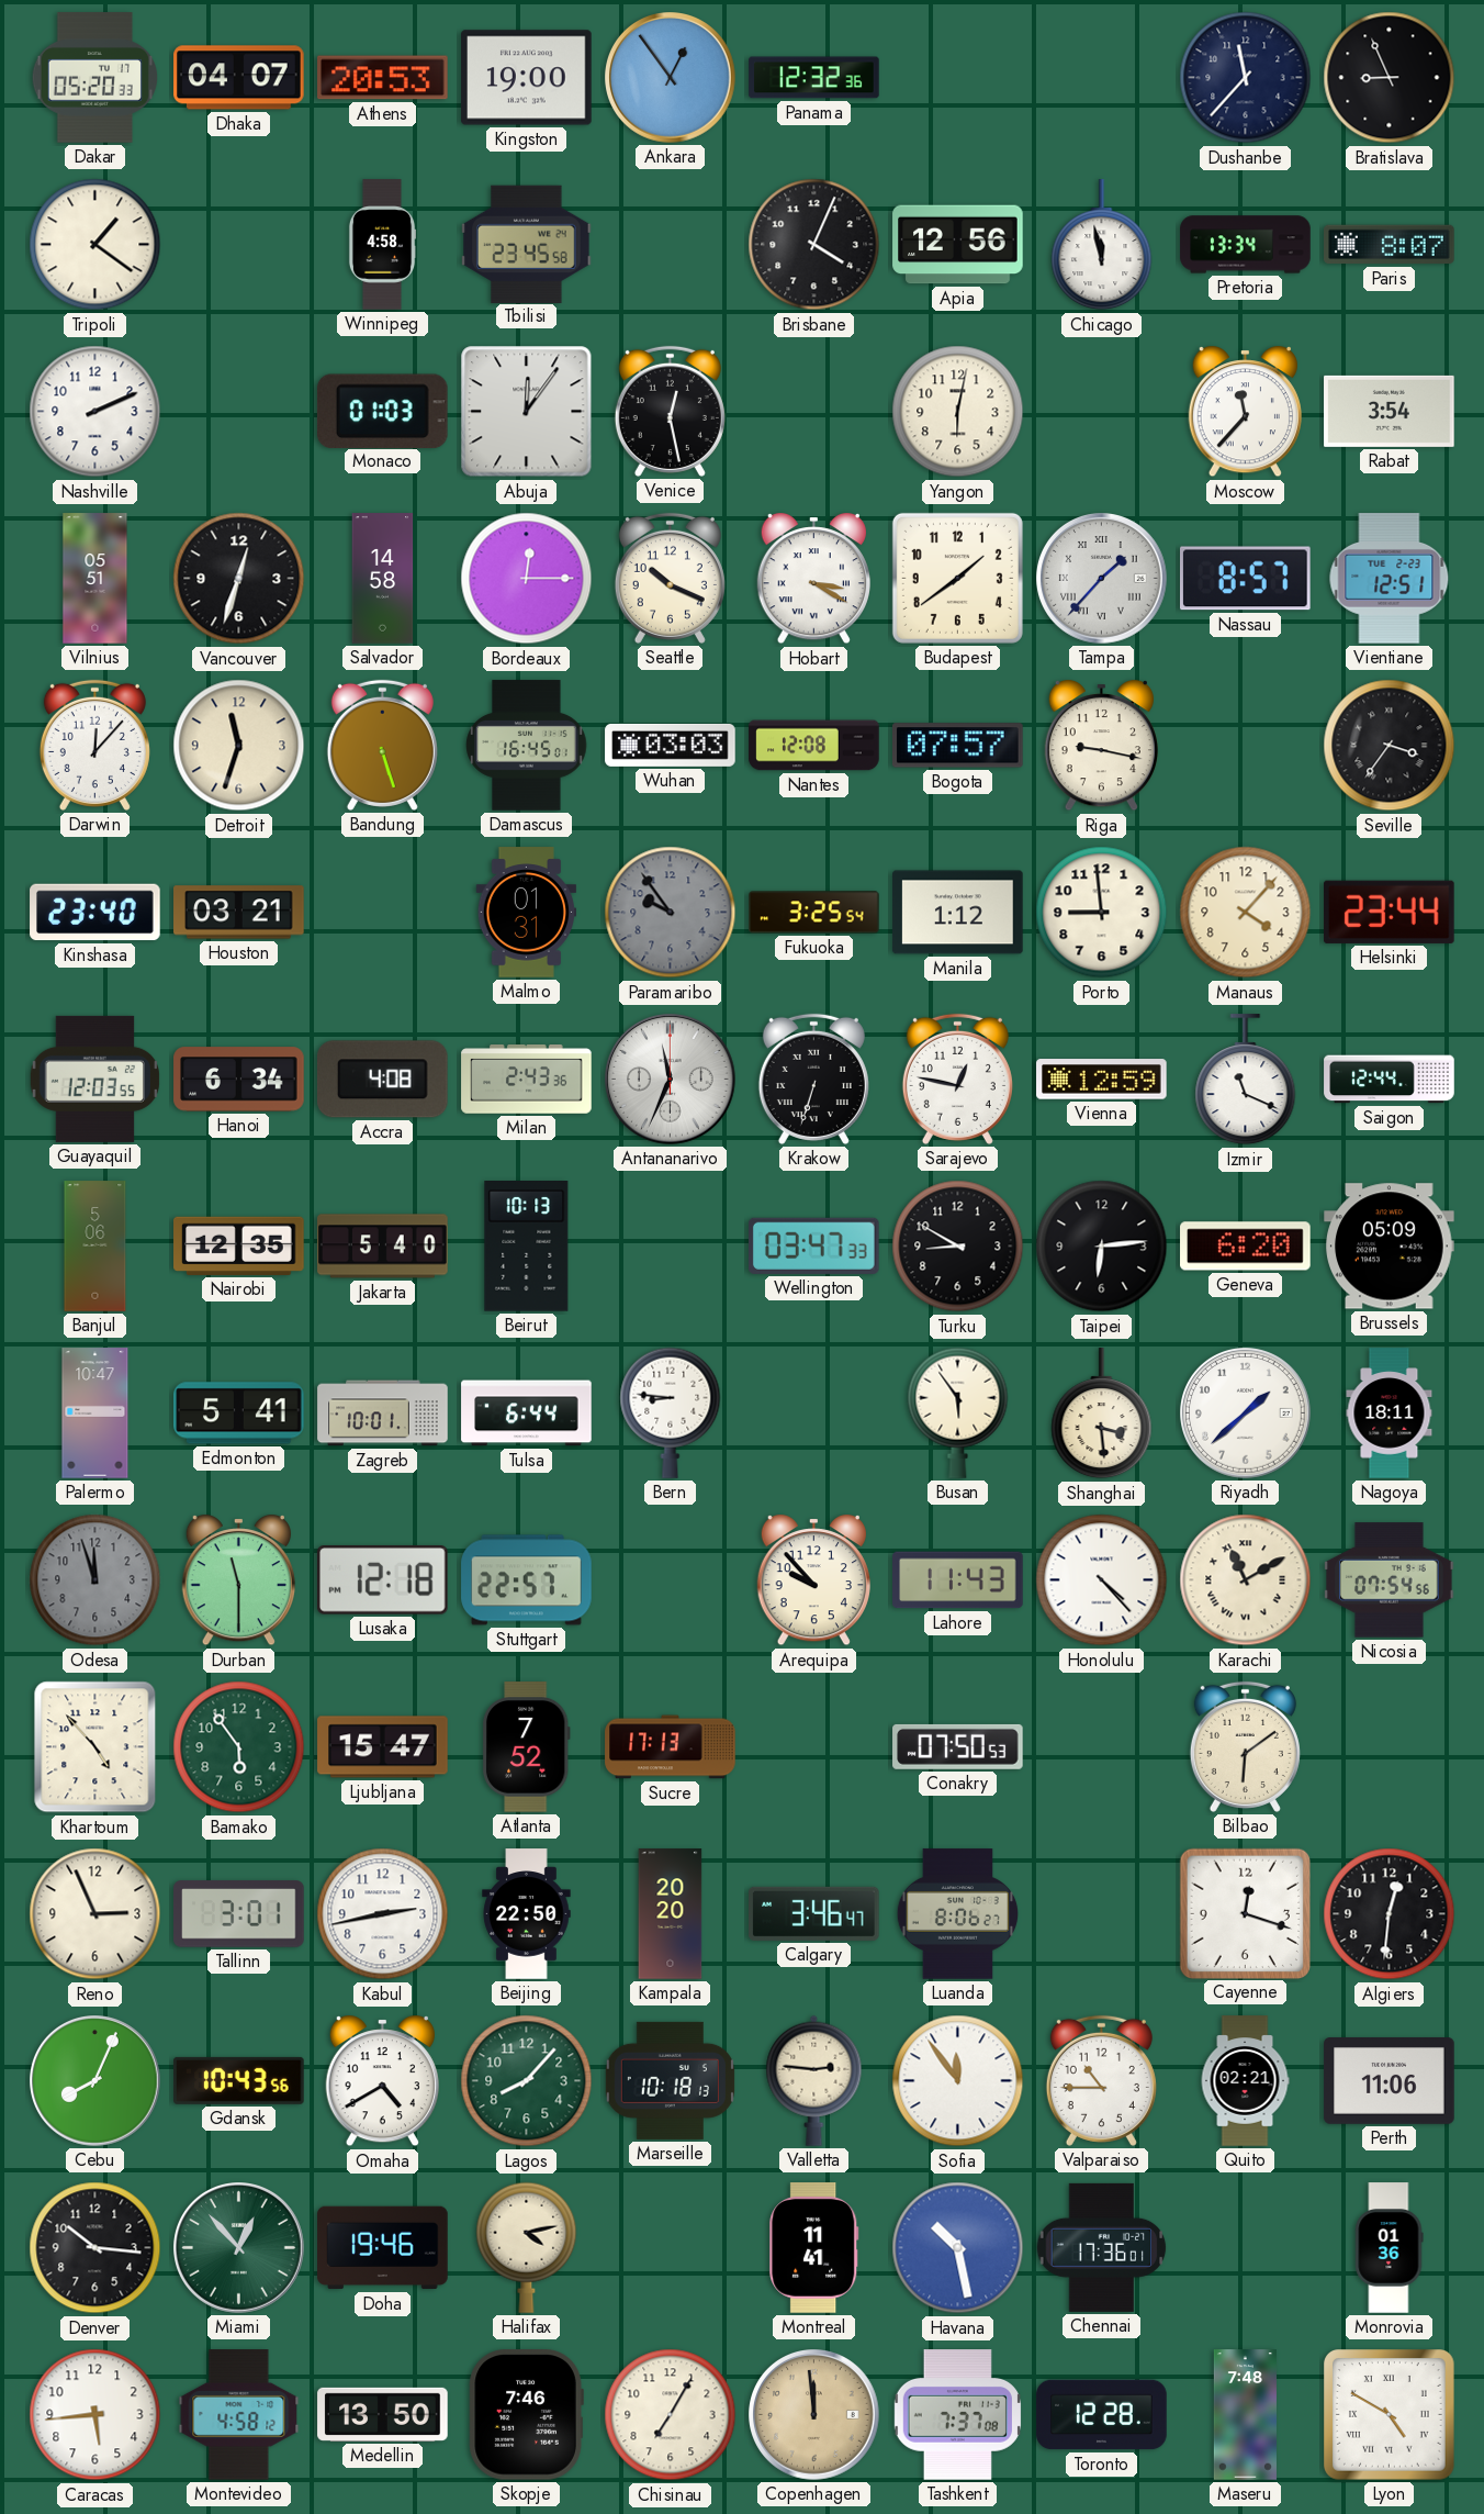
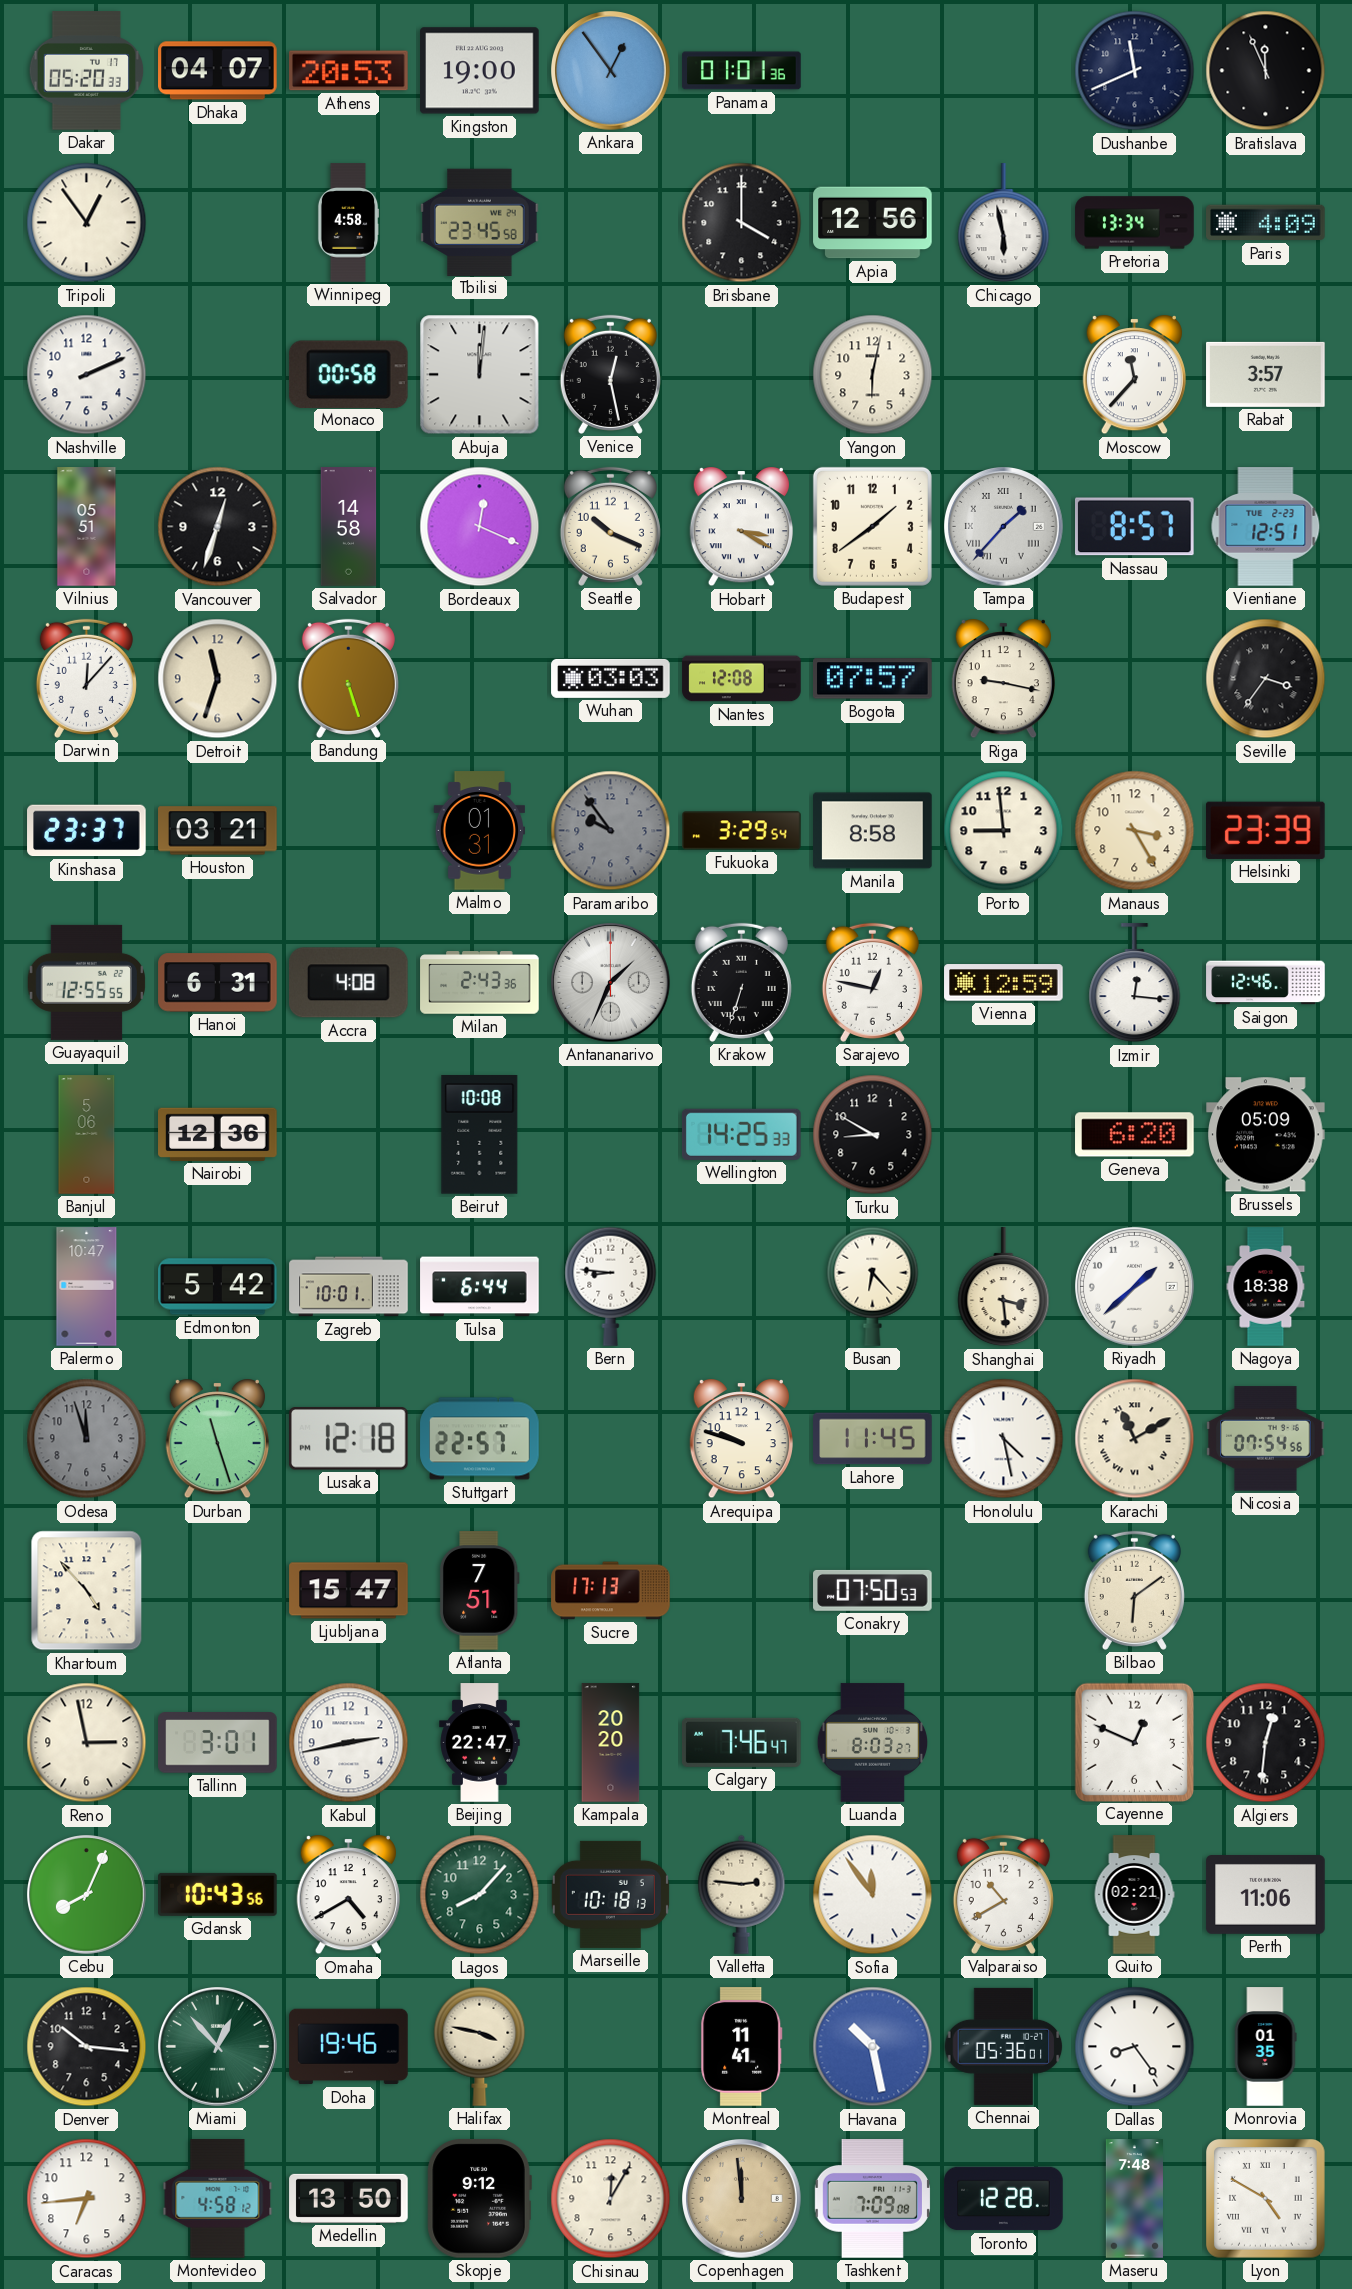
Panama: 12:32 -> 01:01 (742, 71)
Dushanbe: 11:37 -> 11:41 (1135, 71)
Bratislava: 8:56 -> 11:56 (1266, 71)
Tripoli: 1:21 -> 12:54 (87, 223)
Brisbane: 4:04 -> 4:00 (742, 223)
Chicago: 11:58 -> 5:58 (1004, 223)
Paris: 8:07 -> 4:09 (1266, 223)
Monaco: 01:03 -> 00:58 (348, 374)
Abuja: 12:06 -> 12:01 (480, 375)
Rabat: 3:54 -> 3:57 (1266, 374)
Bordeaux: 12:15 -> 12:19 (480, 527)
Damascus: 16:45 -> none (527, 746)
Kinshasa: 23:40 -> 23:37 (87, 831)
Fukuoka: 3:25 -> 3:29 (742, 831)
Manila: 1:12 -> 8:58 (873, 831)
Manaus: 4:07 -> 3:25 (1135, 831)
Helsinki: 23:44 -> 23:39 (1266, 830)
Guayaquil: 12:03 -> 12:55 (87, 982)
Hanoi: 6:34 -> 6:31 (218, 983)
Antananarivo: 11:34 -> 1:34 (611, 983)
Izmir: 11:19 -> 12:16 (1135, 983)
Saigon: 12:44 -> 12:46 (1266, 983)
Nairobi: 12:35 -> 12:36 (218, 1134)
Jakarta: 5:40 -> none (383, 1247)
Beirut: 10:13 -> 10:08 (480, 1135)
Wellington: 03:47 -> 14:25 (741, 1134)
Taipei: 6:14 -> none (1102, 1247)
Edmonton: 5:41 -> 5:42 (218, 1287)
Busan: 5:54 -> 6:23 (873, 1286)
Nagoya: 18:11 -> 18:38 (1266, 1287)
Durban: 11:30 -> 11:27 (217, 1440)
Arequipa: 9:53 -> 9:48 (741, 1440)
Lahore: 11:43 -> 11:45 (873, 1439)
Honolulu: 4:23 -> 4:28 (1004, 1439)
Bamako: 5:54 -> none (239, 1747)
Atlanta: 7:52 -> 7:51 (479, 1591)
Reno: 2:56 -> 2:58 (87, 1743)
Beijing: 22:50 -> 22:47 (480, 1743)
Calgary: 3:46 -> 7:46 (742, 1742)
Luanda: 8:06 -> 8:03 (873, 1743)
Cayenne: 12:18 -> 12:49 (1134, 1742)
Valparaiso: 10:45 -> 10:40 (1003, 1894)
Halifax: 4:13 -> 3:47 (480, 2046)
Chennai: 17:36 -> 05:36 (1004, 2046)
Dallas: none -> 8:24 (1135, 2047)
Monrovia: 01:36 -> 01:35 (1266, 2047)
Caracas: 5:44 -> 6:44 (87, 2199)
Skopje: 7:46 -> 9:12 (479, 2199)
Chisinau: 7:05 -> 12:05 (611, 2199)
Tashkent: 7:37 -> 7:09 (872, 2199)
